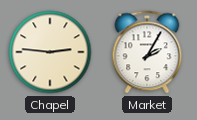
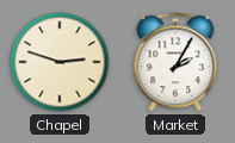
Chapel: 2:46 -> 2:48 (60, 62)
